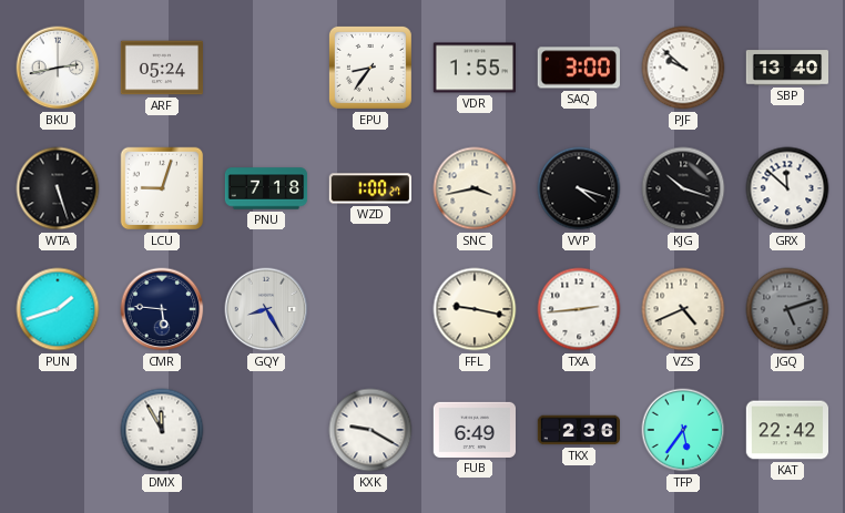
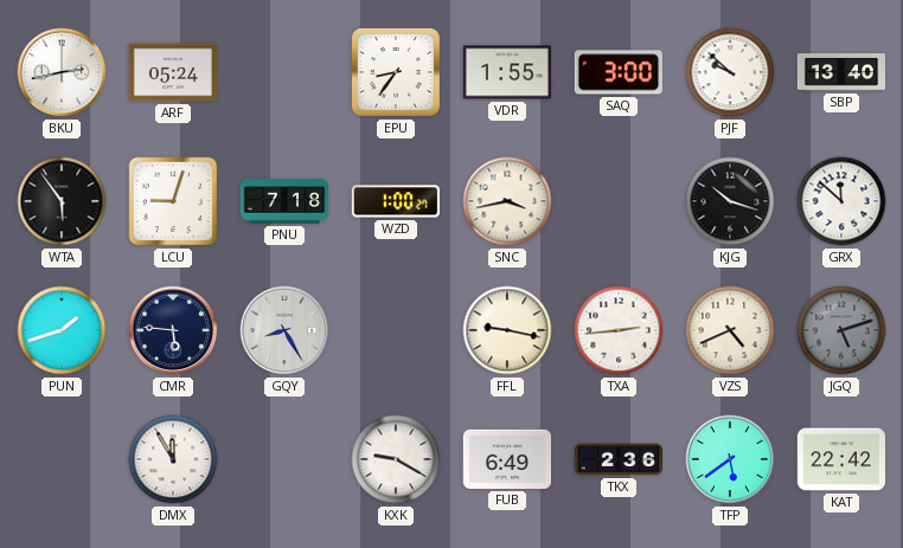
WTA: 5:27 -> 5:54 (62, 201)
VVP: 4:18 -> none (579, 188)
TFP: 5:36 -> 5:39 (730, 459)
